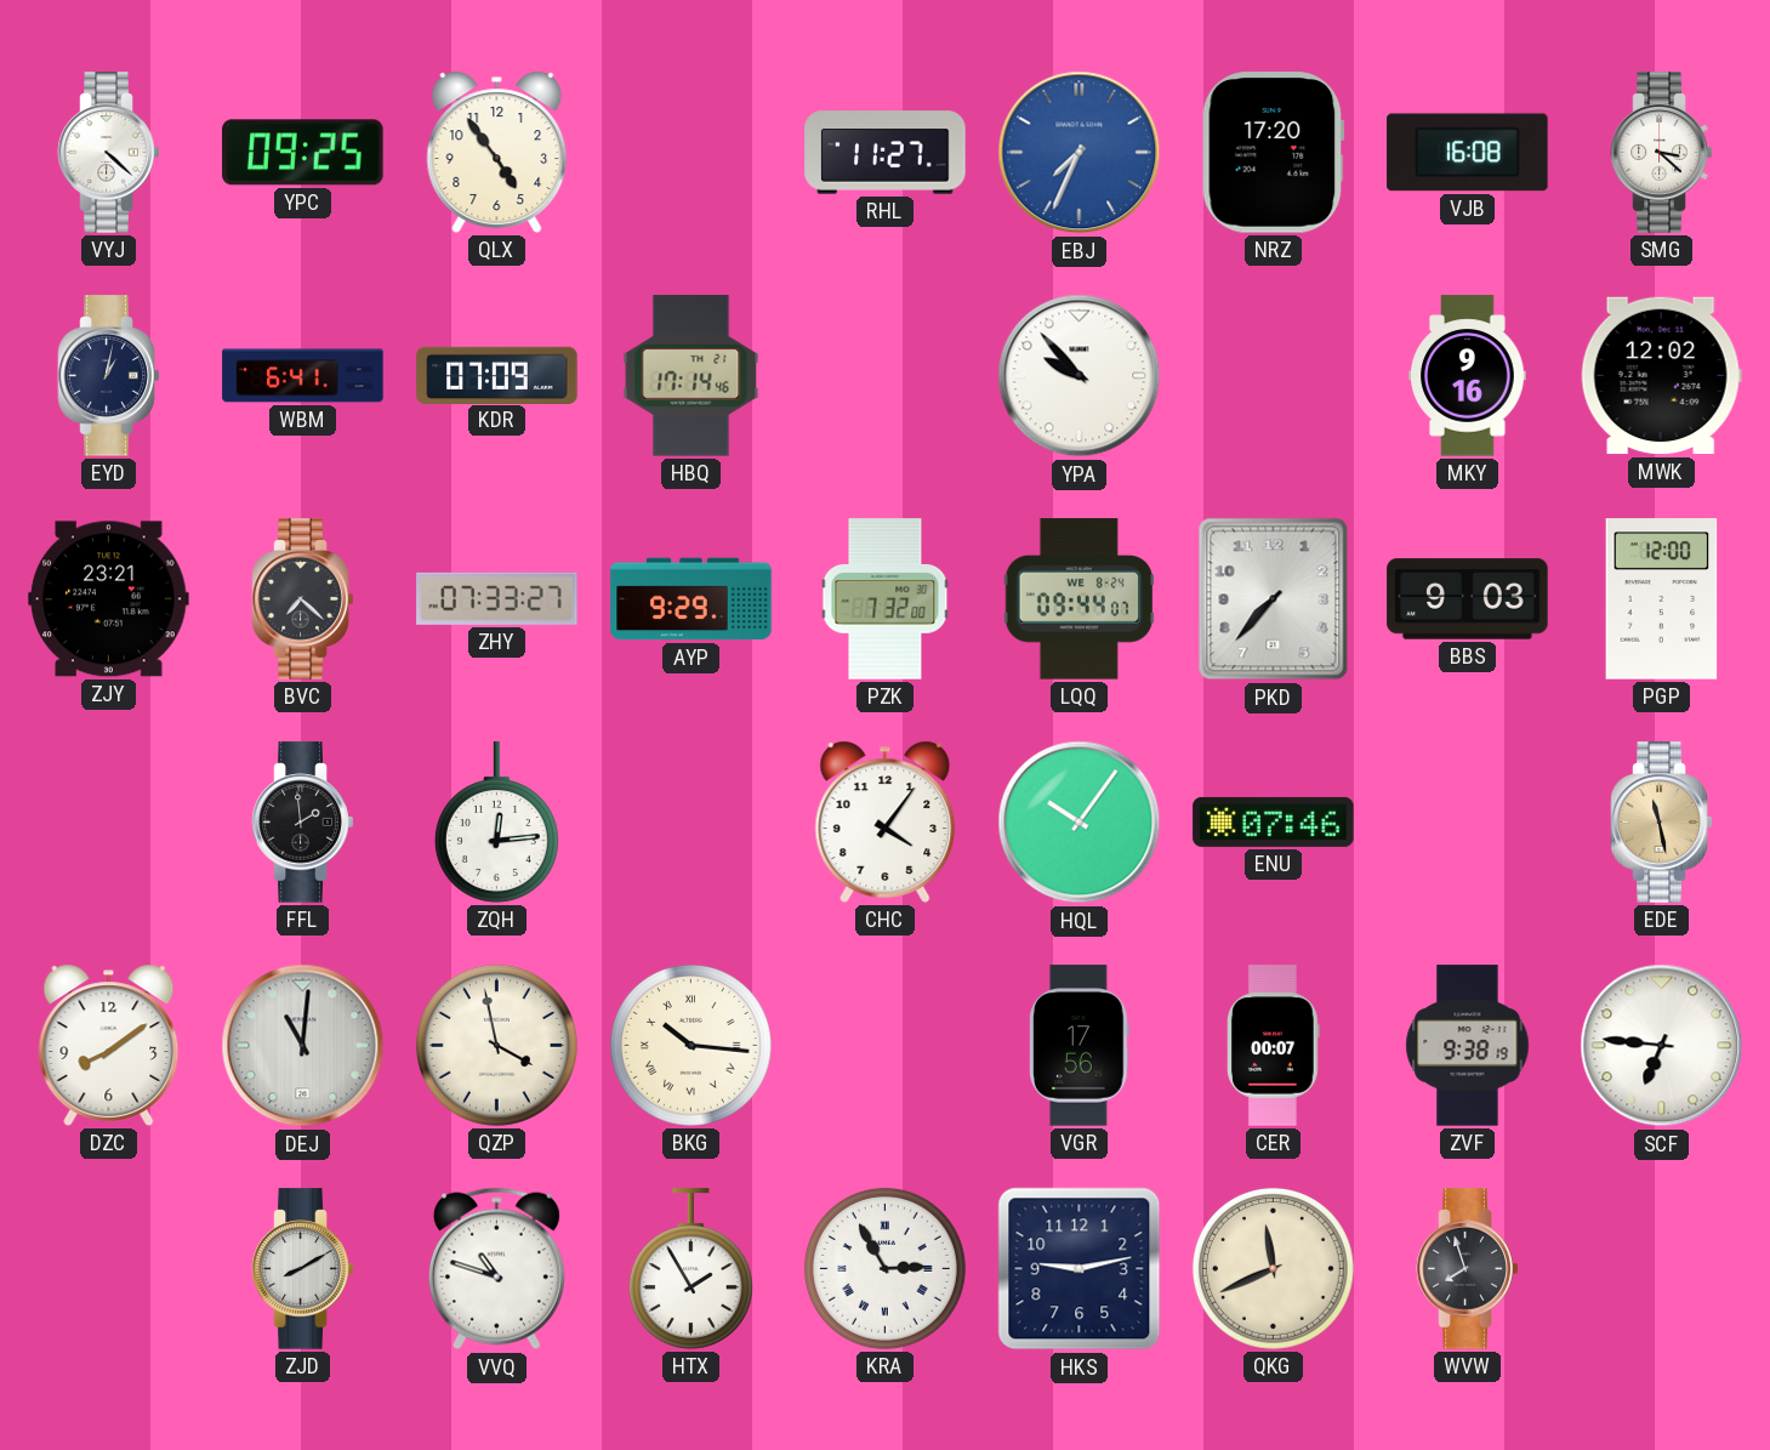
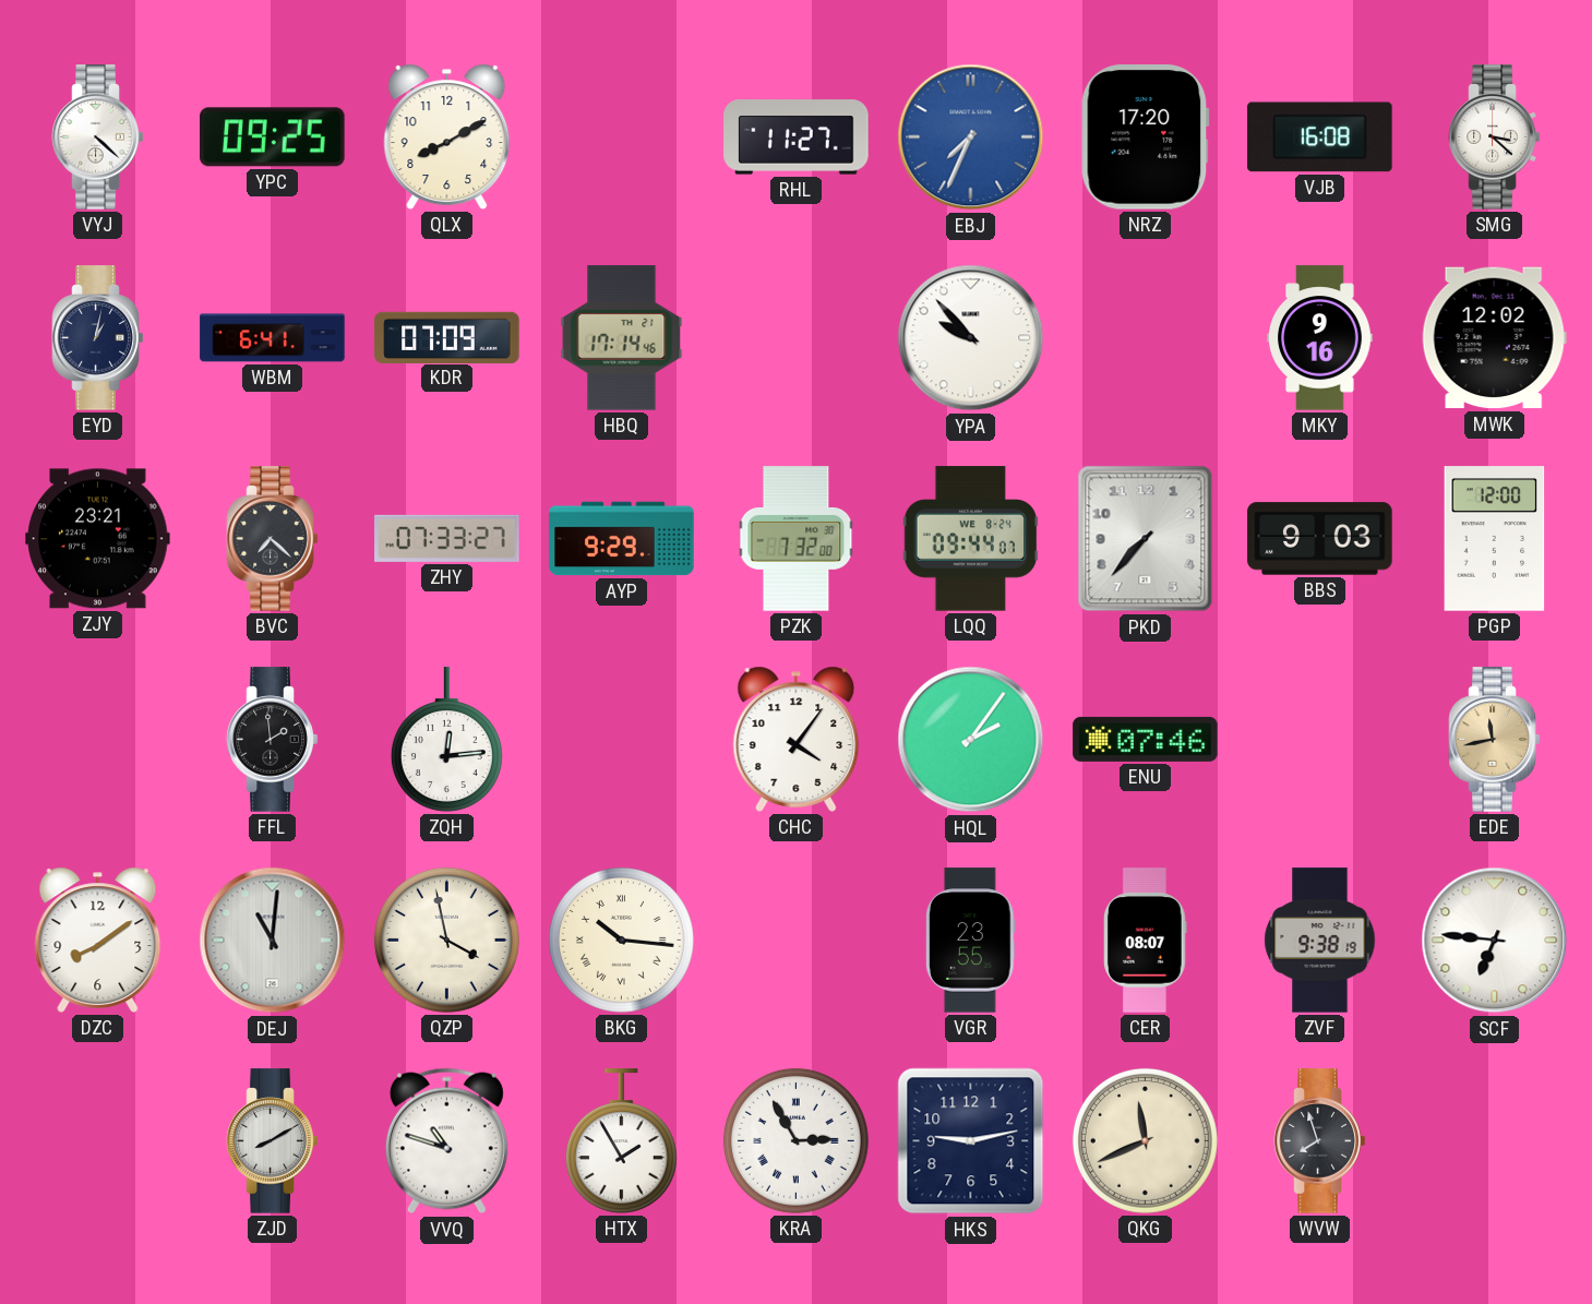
QLX: 4:54 -> 8:10 (447, 136)
HQL: 10:06 -> 2:06 (971, 740)
EDE: 11:28 -> 11:43 (1495, 740)
VGR: 17:56 -> 23:55 (970, 941)
CER: 00:07 -> 08:07 (1146, 941)
